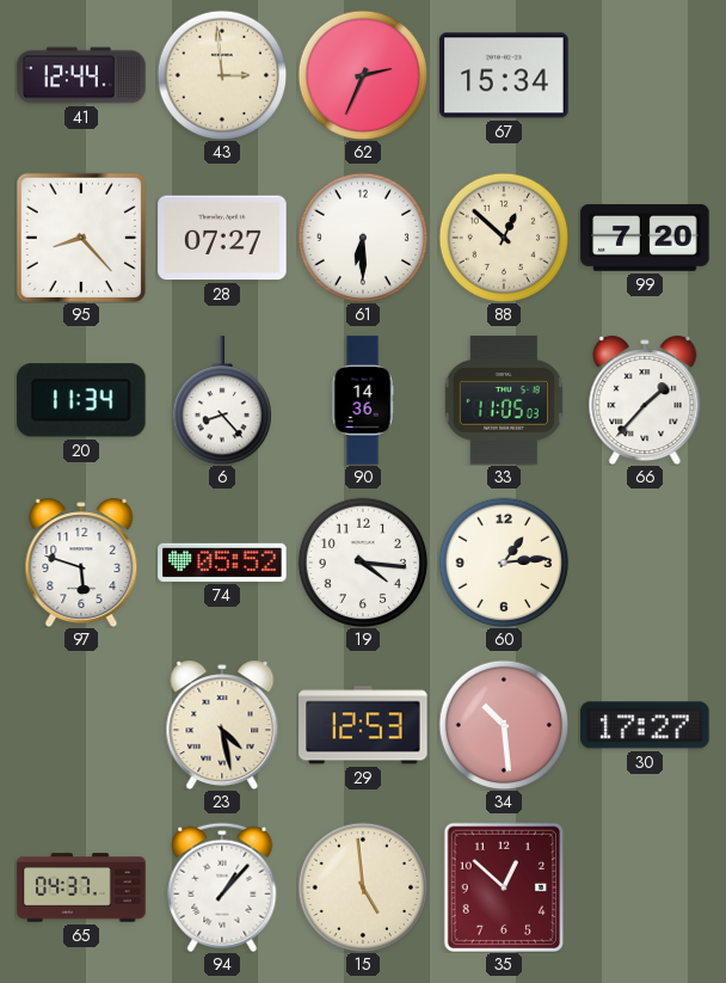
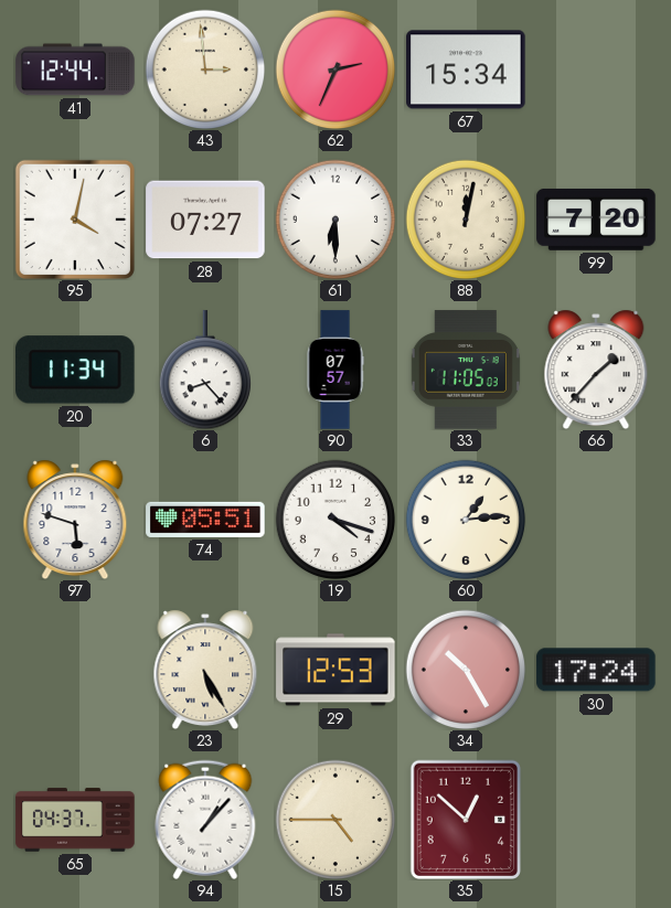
95: 8:23 -> 4:02 (75, 220)
88: 12:52 -> 12:02 (466, 220)
90: 14:36 -> 07:57 (335, 370)
74: 05:52 -> 05:51 (205, 520)
19: 4:16 -> 4:18 (335, 520)
23: 4:28 -> 5:25 (205, 670)
34: 10:29 -> 10:25 (466, 670)
30: 17:27 -> 17:24 (596, 670)
15: 4:59 -> 4:45 (335, 820)
